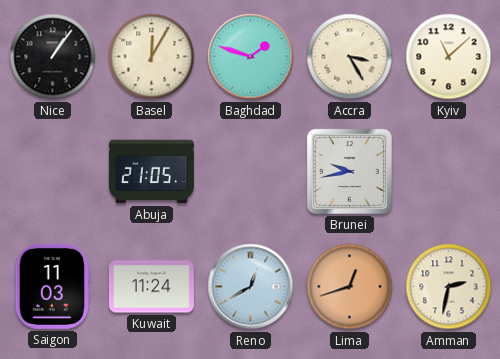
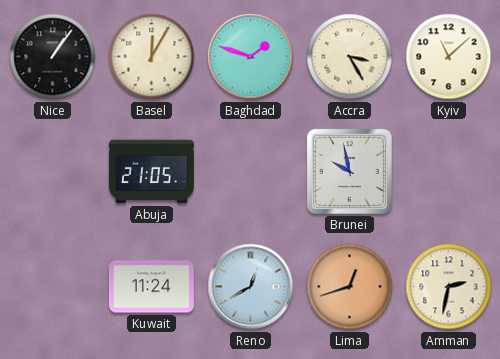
Brunei: 9:43 -> 9:58 (349, 171)
Saigon: 11:03 -> none (53, 286)
